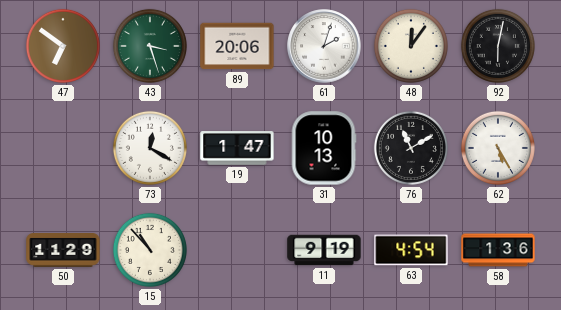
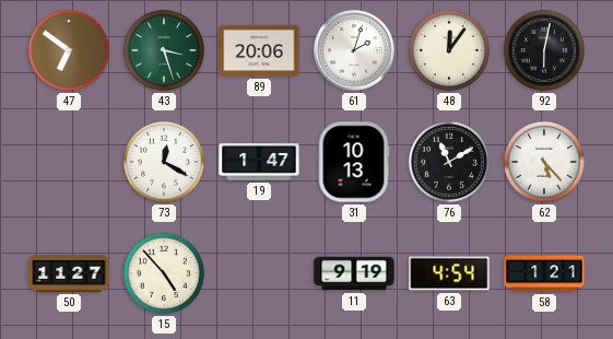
62: 5:25 -> 5:23 (544, 162)
50: 11:29 -> 11:27 (69, 274)
15: 10:53 -> 4:53 (164, 273)
58: 1:36 -> 1:21 (544, 273)
